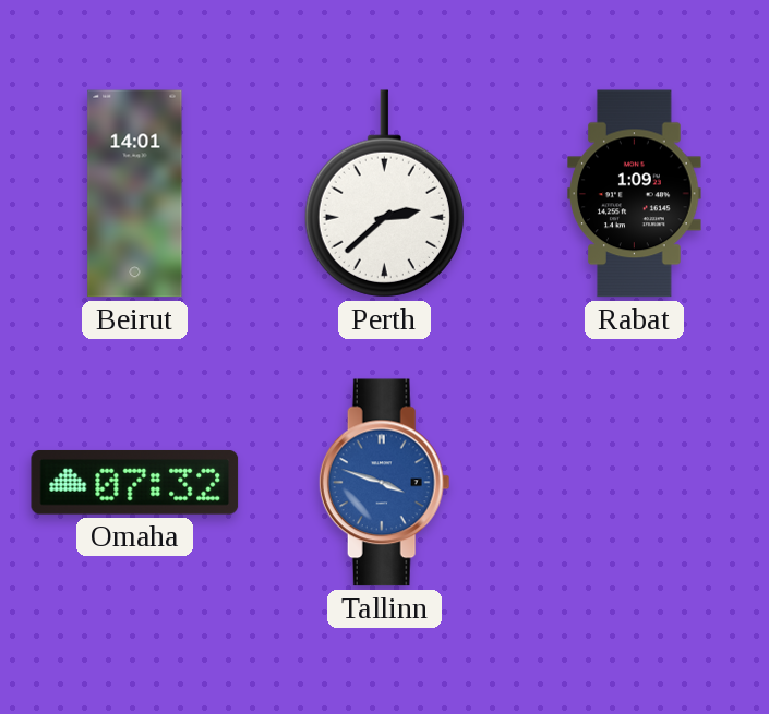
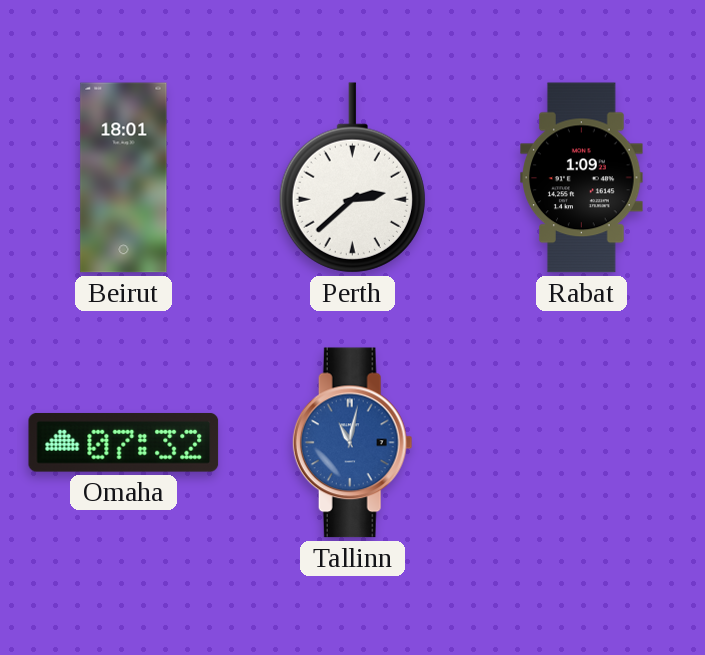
Beirut: 14:01 -> 18:01 (124, 178)
Tallinn: 3:48 -> 11:02 (352, 443)
